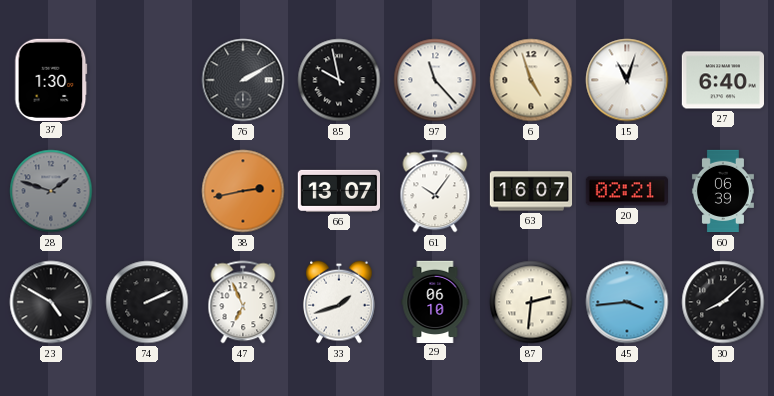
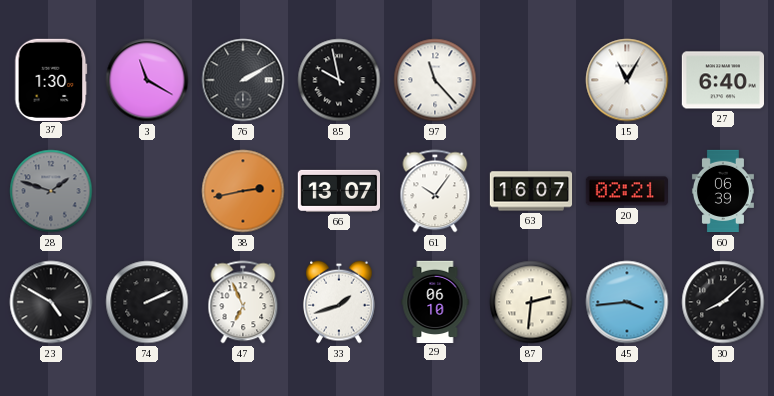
3: none -> 11:20 (147, 80)
6: 4:57 -> none (531, 80)
15: 11:03 -> 11:05 (627, 80)
